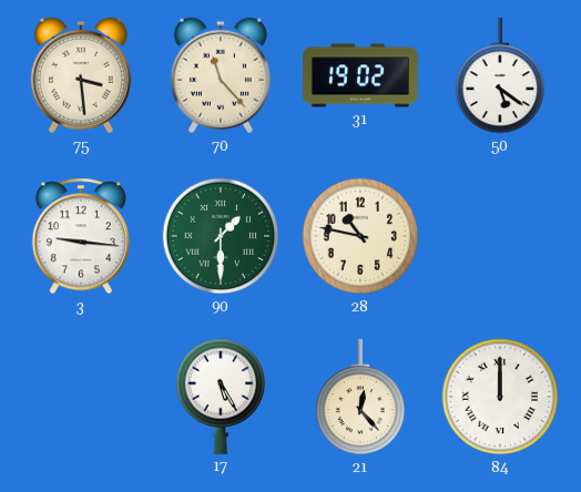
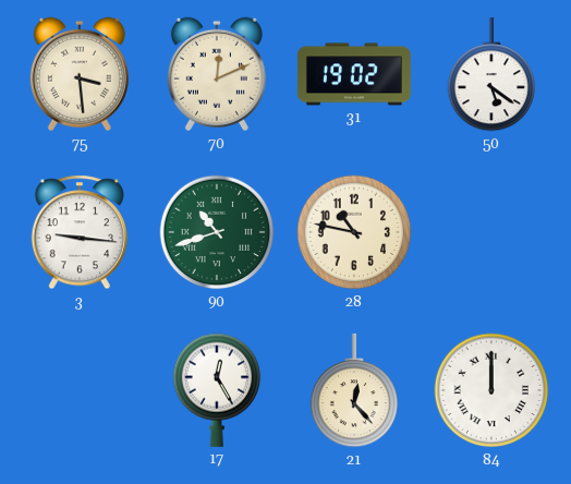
70: 11:23 -> 12:11 (217, 74)
90: 1:30 -> 10:42 (217, 232)
17: 5:25 -> 12:25 (217, 390)
